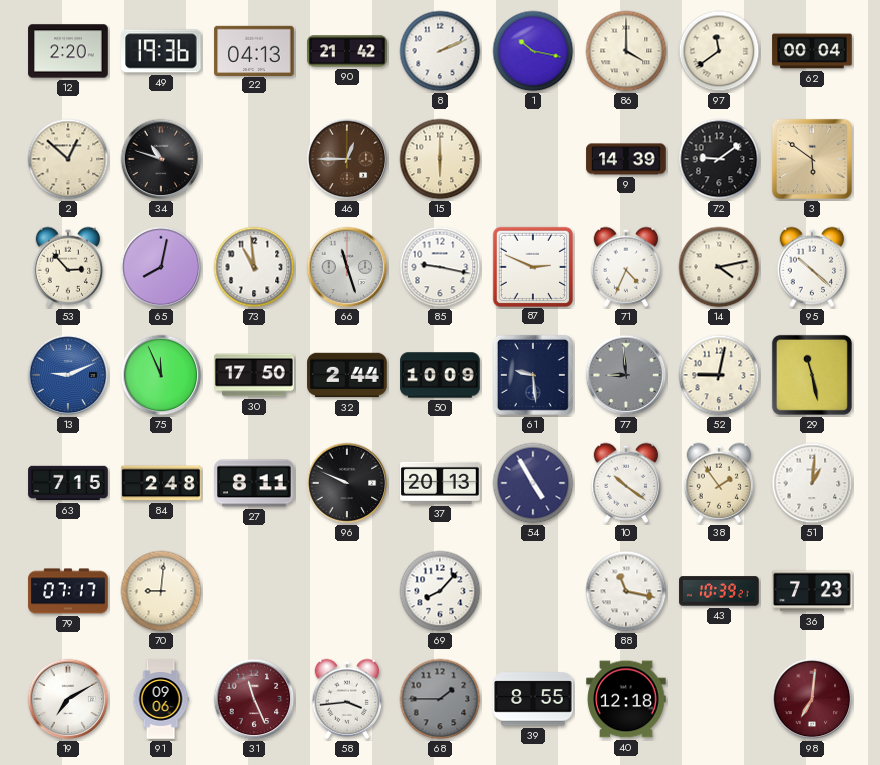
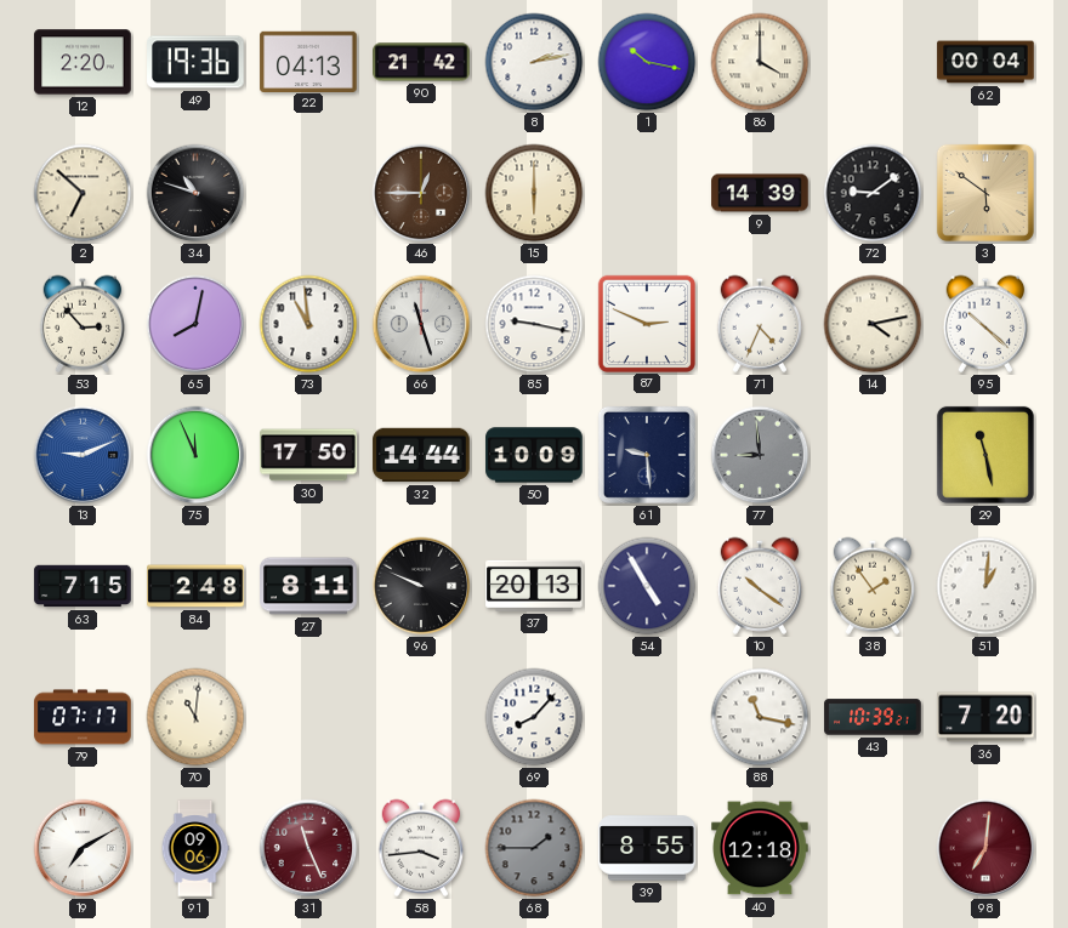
8: 2:11 -> 2:13 (534, 62)
97: 11:39 -> none (719, 51)
2: 12:52 -> 6:52 (83, 193)
32: 2:44 -> 14:44 (421, 455)
52: 9:02 -> none (719, 375)
70: 9:01 -> 11:01 (195, 717)
36: 7:23 -> 7:20 (985, 717)
